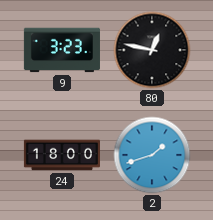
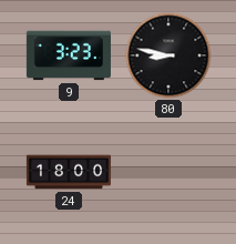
80: 12:47 -> 8:47 (168, 55)
2: 1:42 -> none (152, 155)
